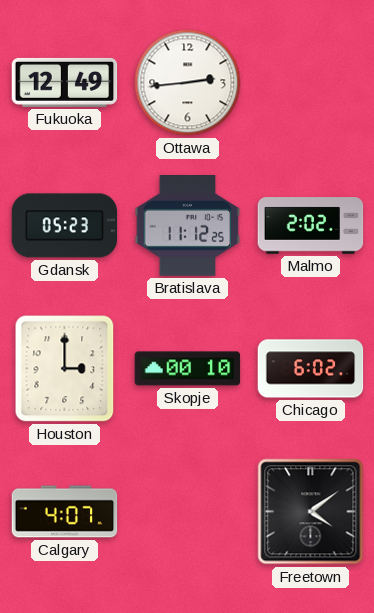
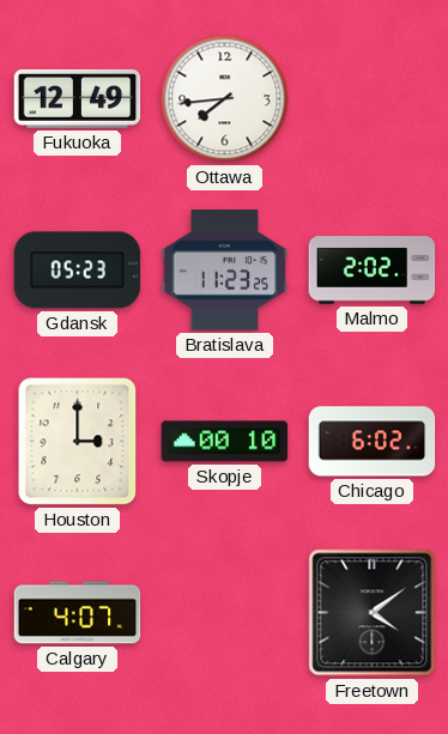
Ottawa: 2:44 -> 7:44 (225, 99)
Bratislava: 11:12 -> 11:23 (225, 271)
